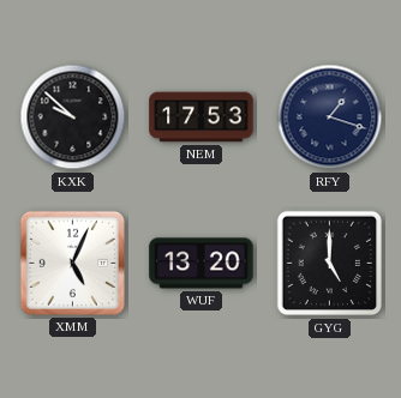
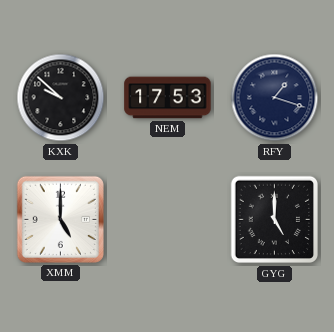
XMM: 5:04 -> 5:00 (60, 219)
WUF: 13:20 -> none (202, 264)
